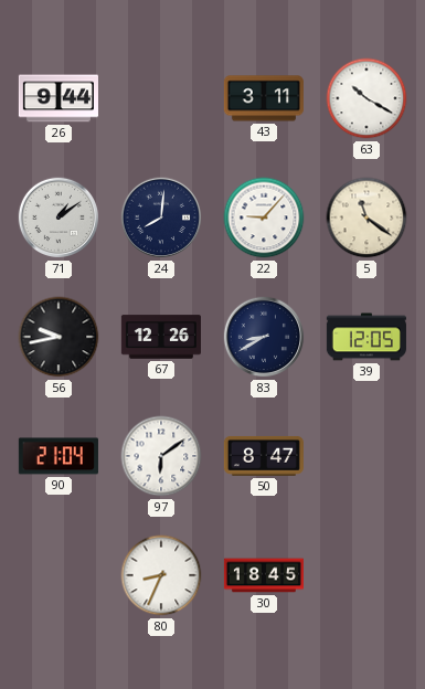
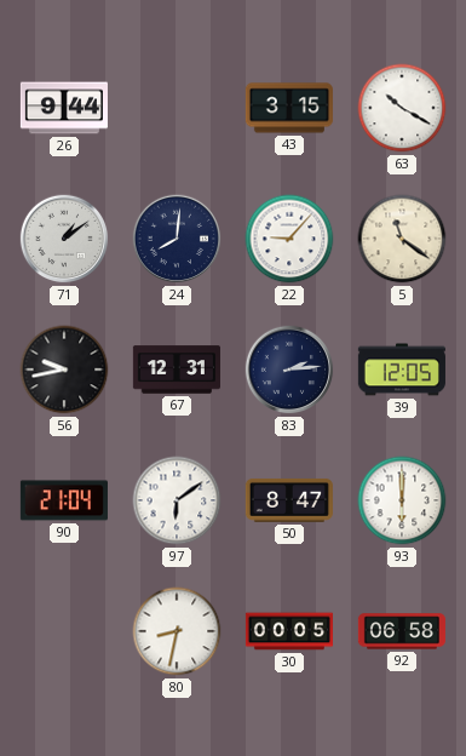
43: 3:11 -> 3:15 (289, 108)
67: 12:26 -> 12:31 (177, 370)
83: 8:40 -> 2:14 (289, 370)
93: none -> 6:00 (402, 500)
80: 8:34 -> 8:32 (177, 631)
30: 18:45 -> 00:05 (288, 631)
92: none -> 06:58 (402, 631)
